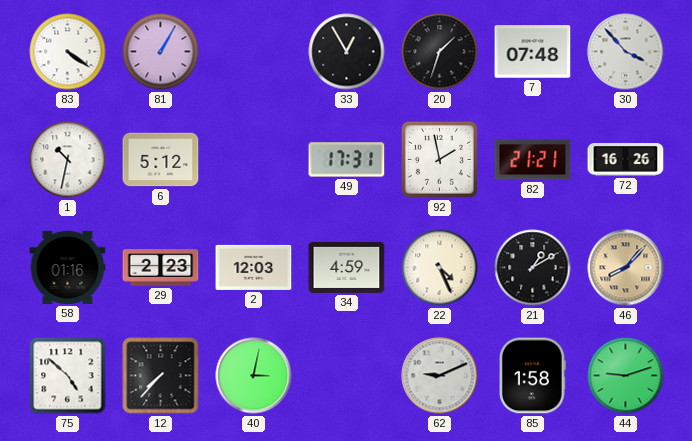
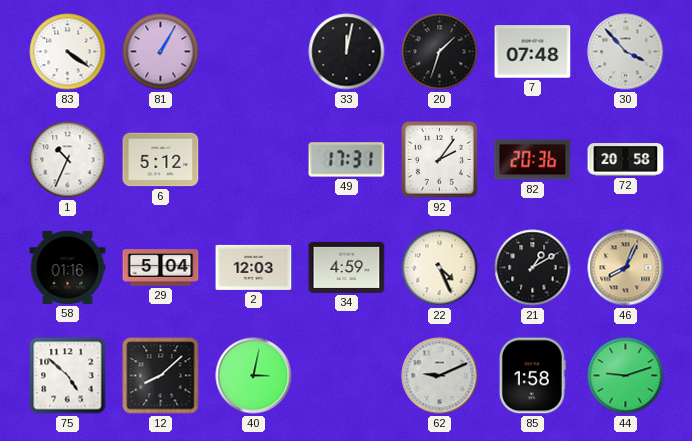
33: 12:55 -> 12:02 (347, 52)
1: 10:32 -> 10:34 (68, 160)
92: 1:58 -> 2:06 (439, 159)
82: 21:21 -> 20:36 (533, 160)
72: 16:26 -> 20:58 (626, 160)
29: 2:23 -> 5:04 (161, 268)
46: 8:07 -> 8:04 (626, 268)
12: 7:37 -> 8:08 (161, 376)
